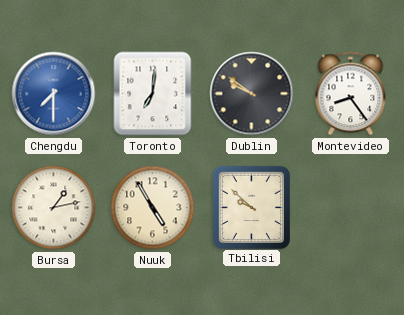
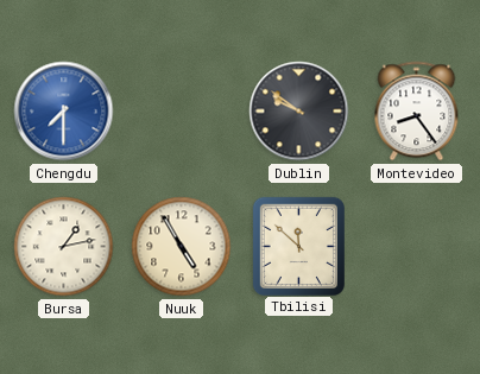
Toronto: 7:01 -> none (153, 94)
Tbilisi: 9:52 -> 11:52 (298, 246)
